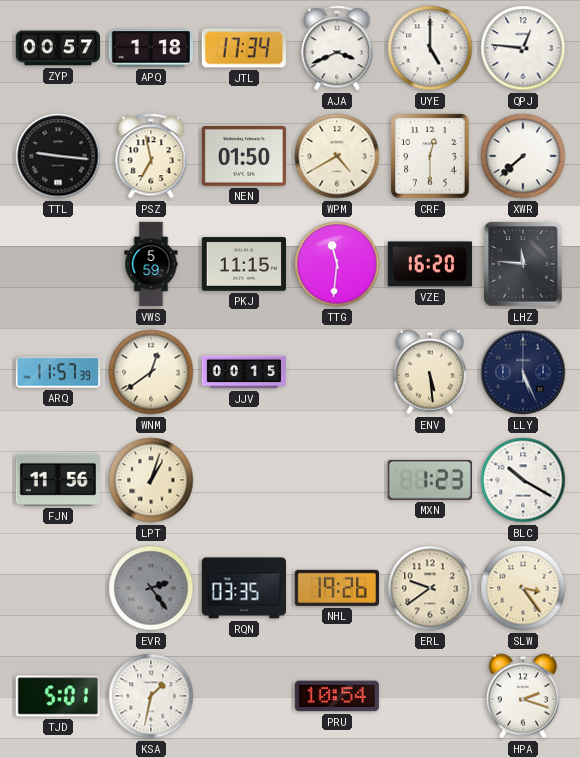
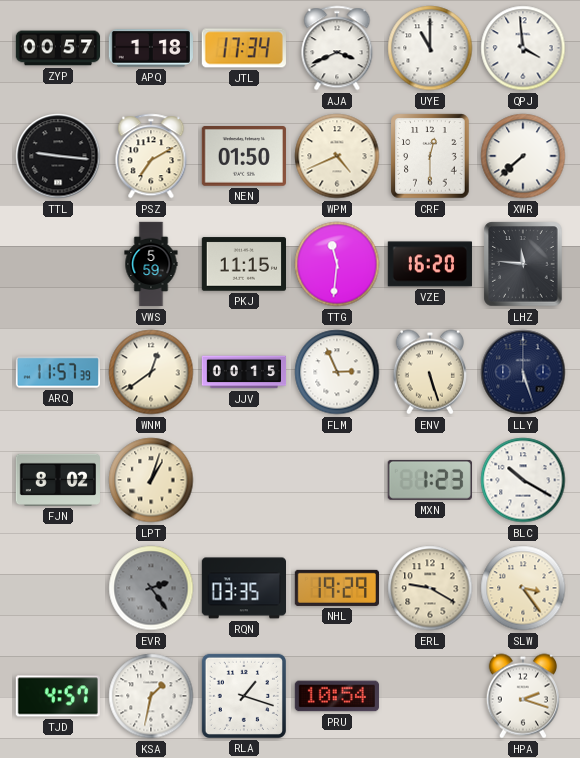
UYE: 5:00 -> 11:00 (430, 48)
QPJ: 12:46 -> 3:59 (523, 48)
PSZ: 6:58 -> 7:10 (151, 156)
WPM: 4:40 -> 4:41 (337, 156)
FLM: none -> 2:56 (337, 372)
ENV: 5:29 -> 5:27 (430, 372)
LLY: 5:26 -> 5:27 (523, 372)
FJN: 11:56 -> 8:02 (57, 480)
NHL: 19:26 -> 19:29 (336, 588)
ERL: 9:39 -> 9:20 (430, 588)
TJD: 5:01 -> 4:57 (58, 696)
RLA: none -> 1:18 (244, 696)
